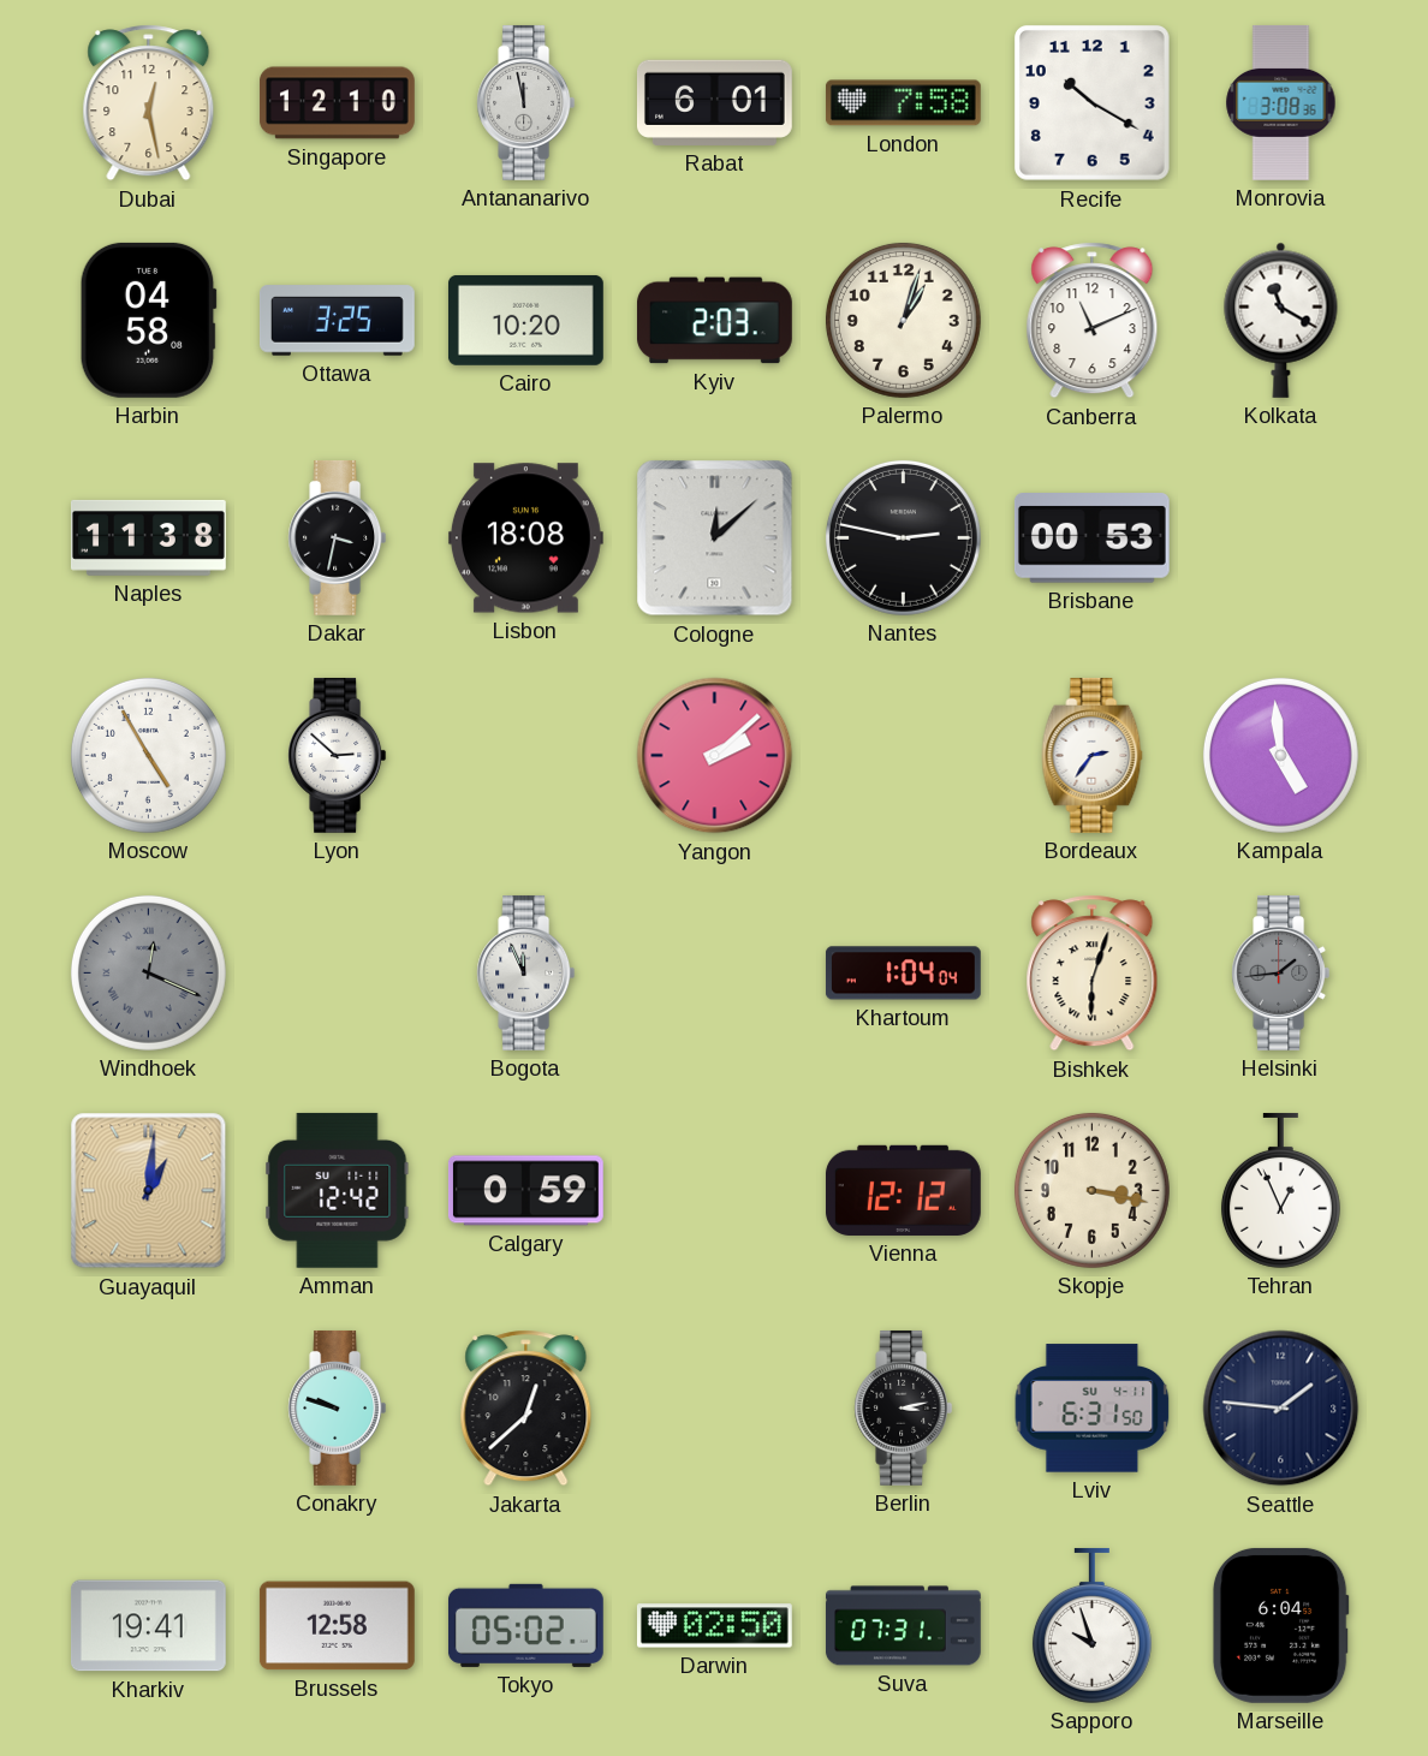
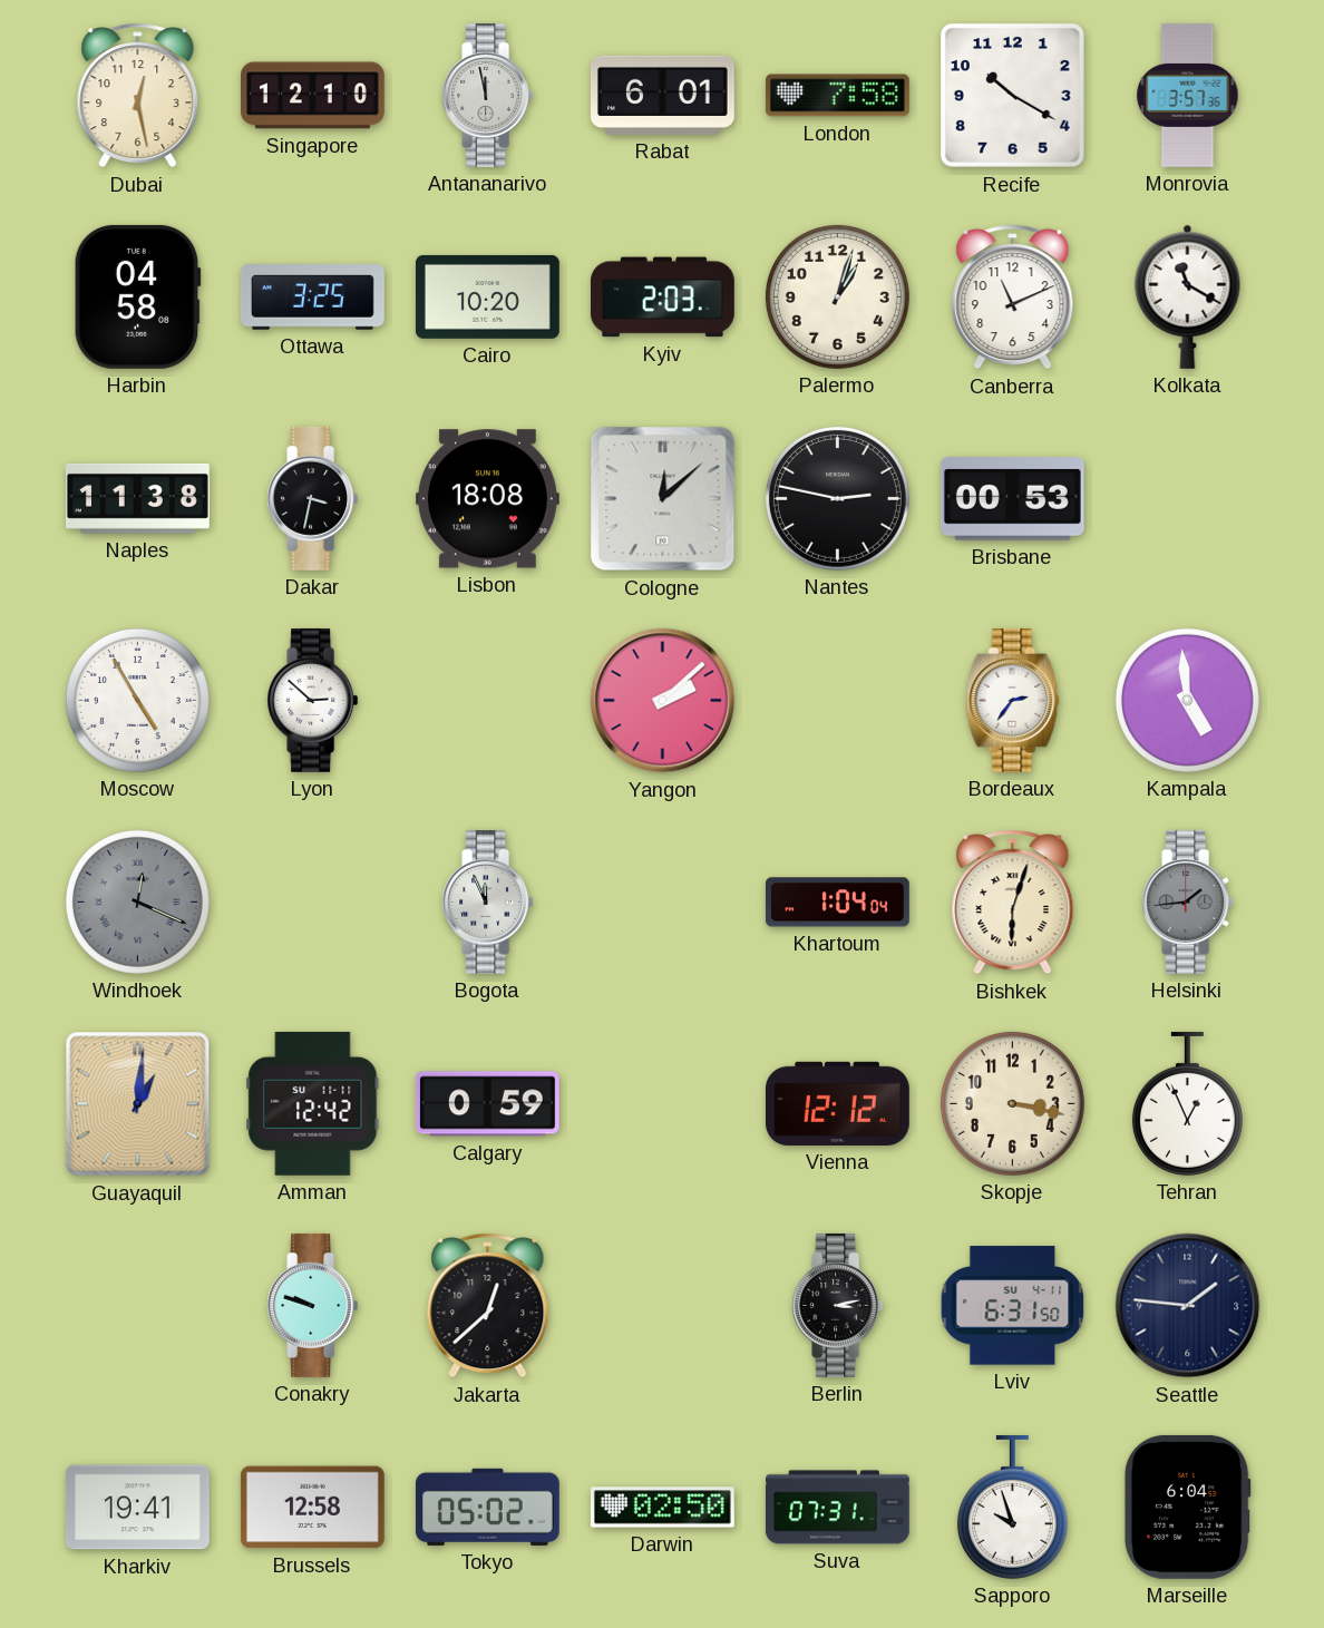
Monrovia: 3:08 -> 3:57 (1188, 95)
